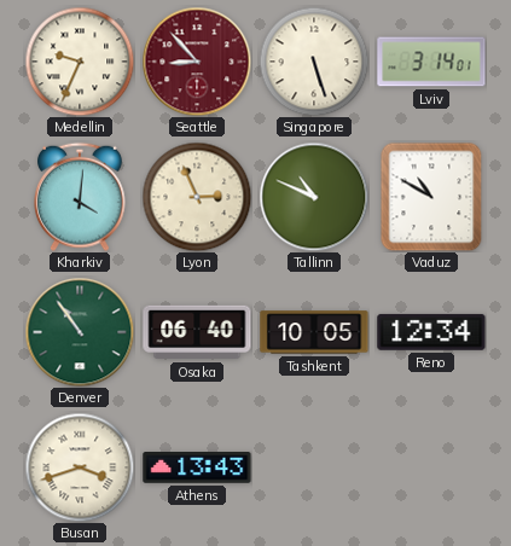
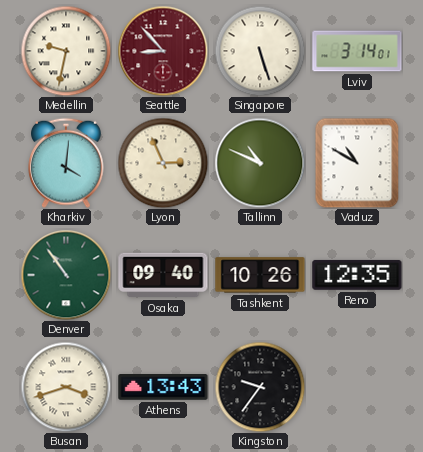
Medellin: 9:34 -> 9:32 (66, 51)
Osaka: 06:40 -> 09:40 (163, 275)
Tashkent: 10:05 -> 10:26 (260, 275)
Reno: 12:34 -> 12:35 (357, 275)
Kingston: none -> 9:36 (260, 387)
